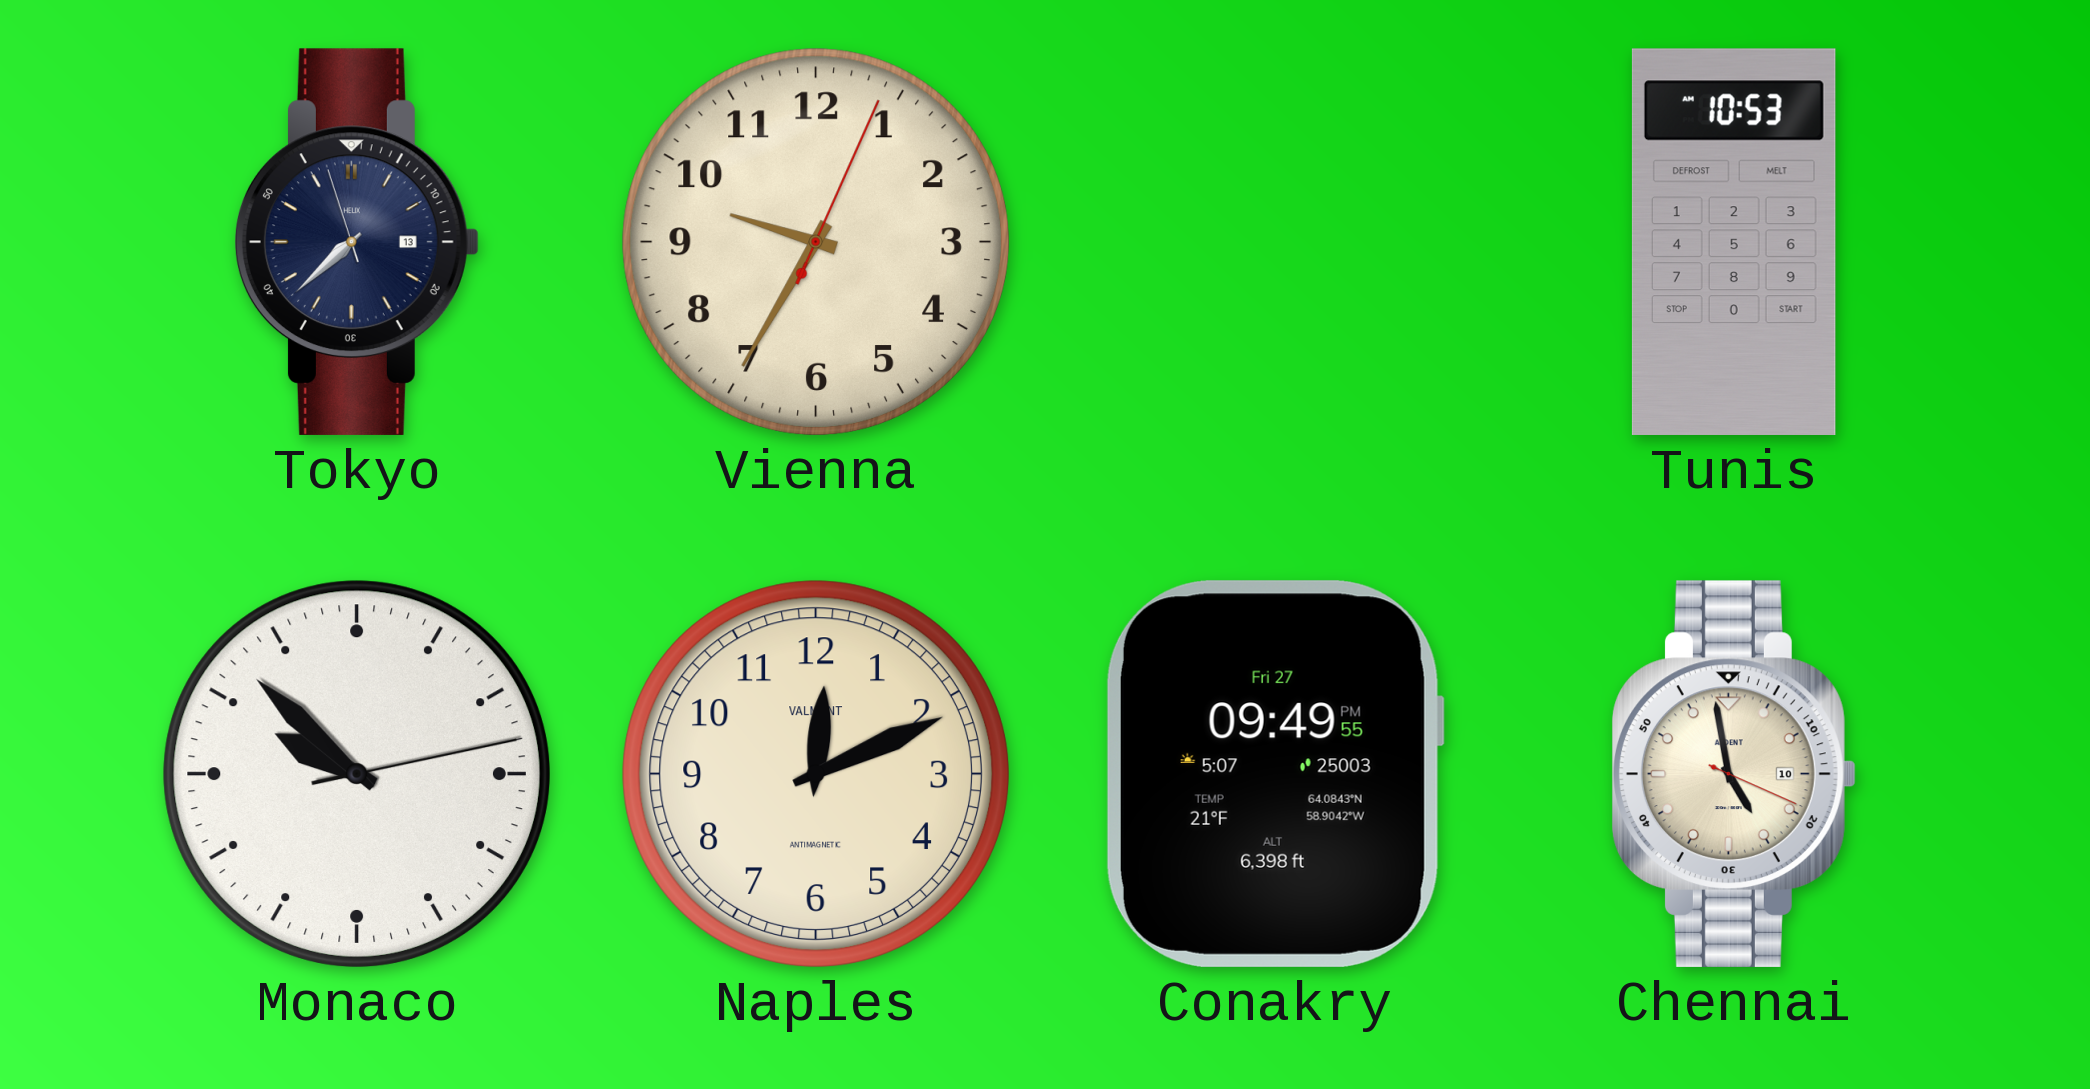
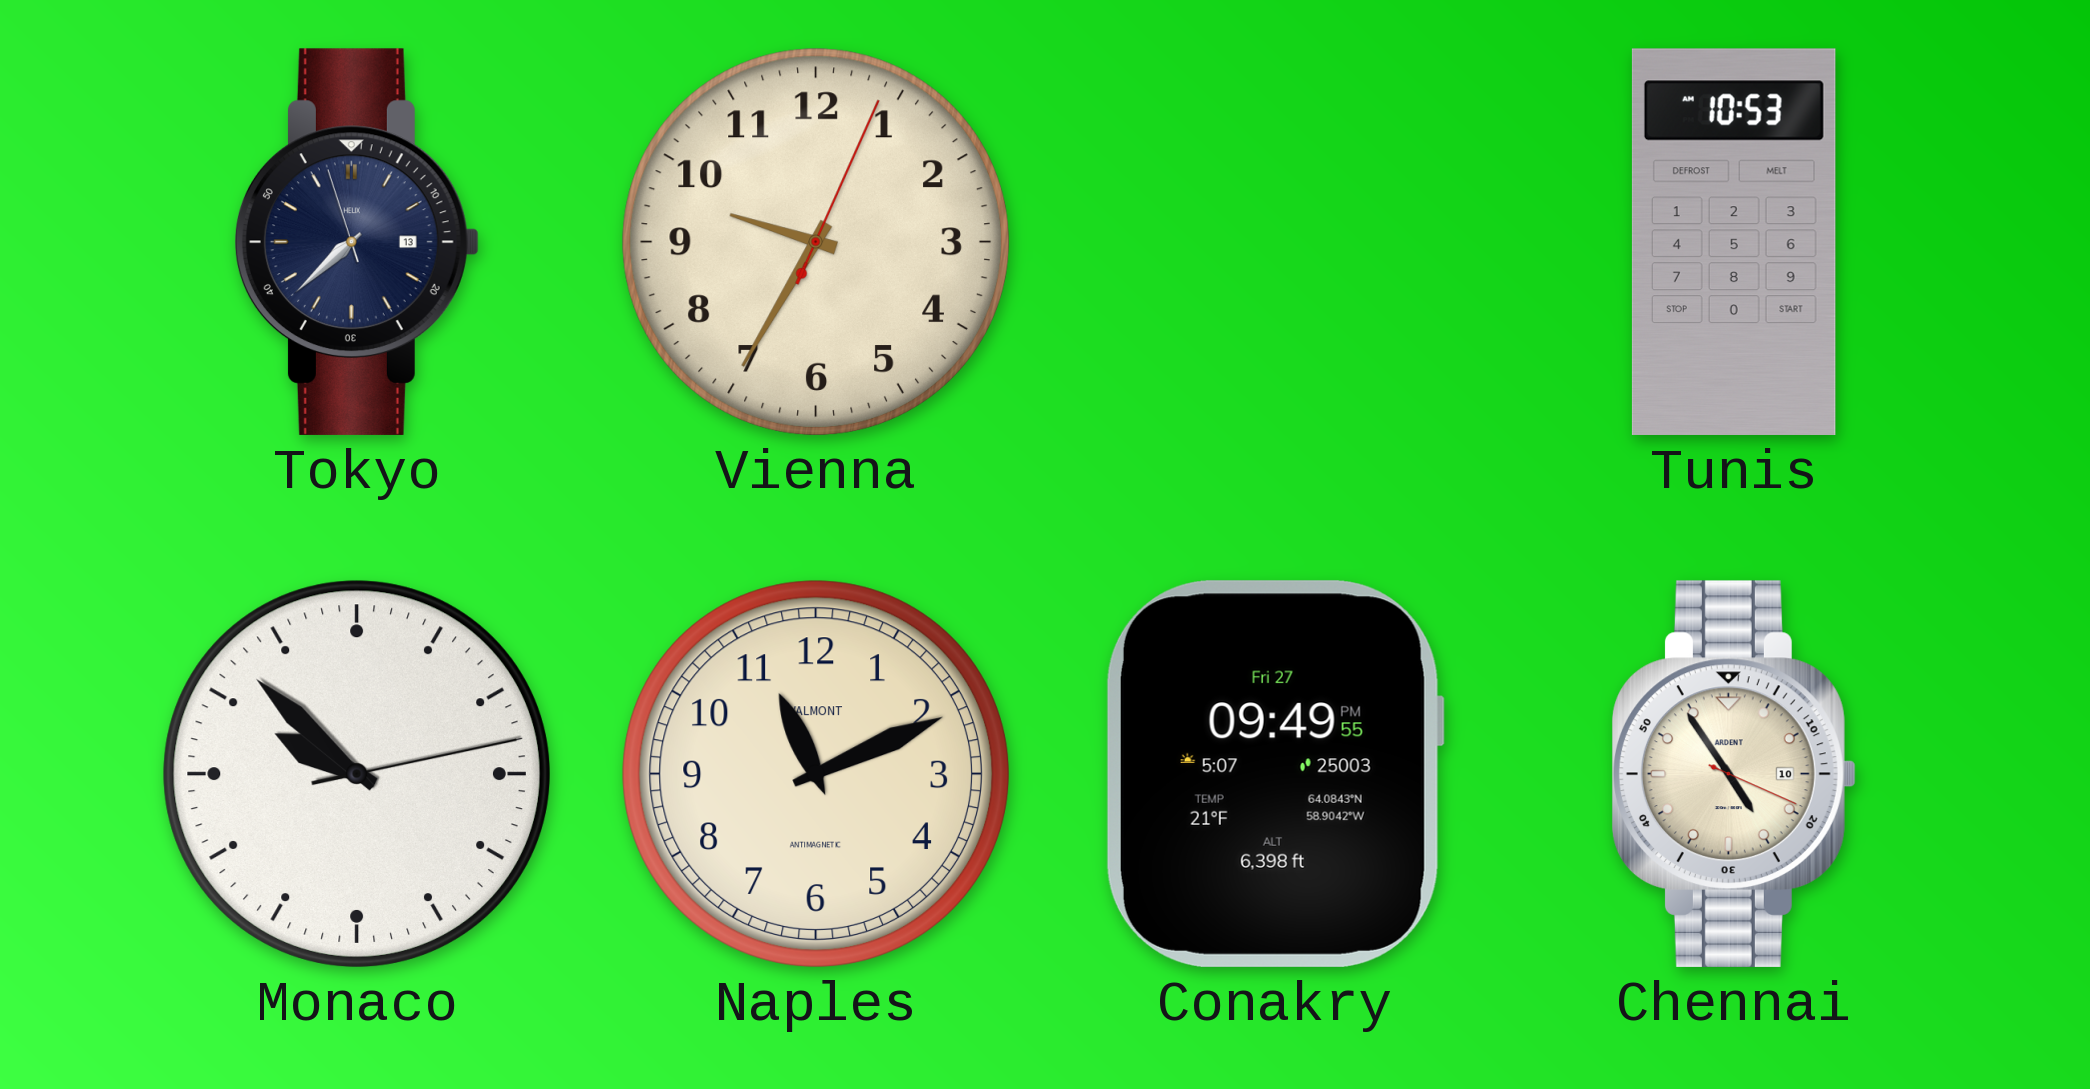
Naples: 12:11 -> 11:11 (816, 774)
Chennai: 4:58 -> 4:54 (1734, 774)
